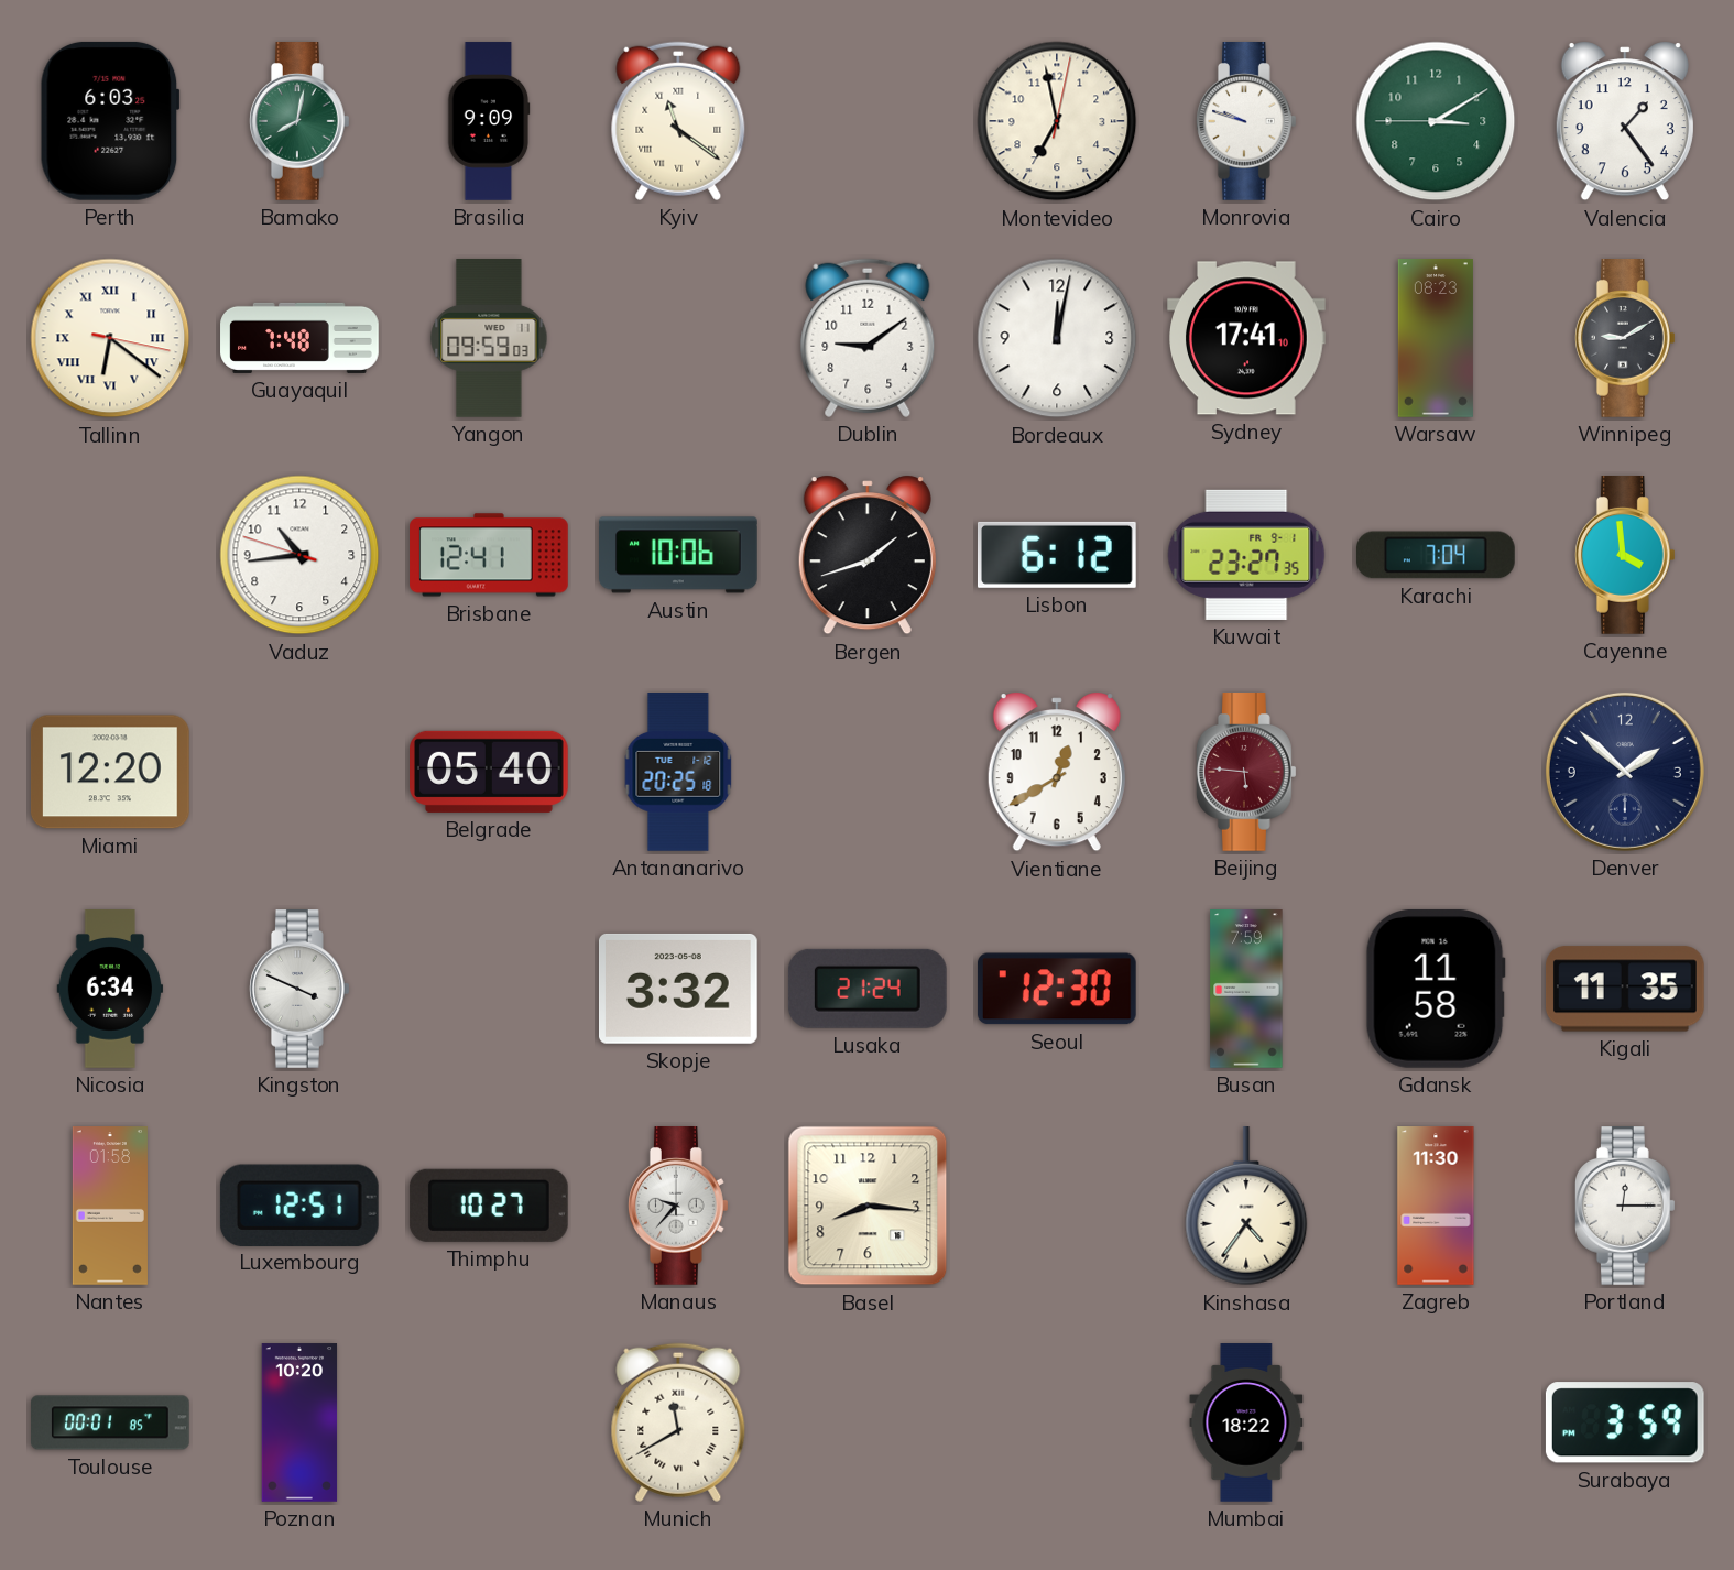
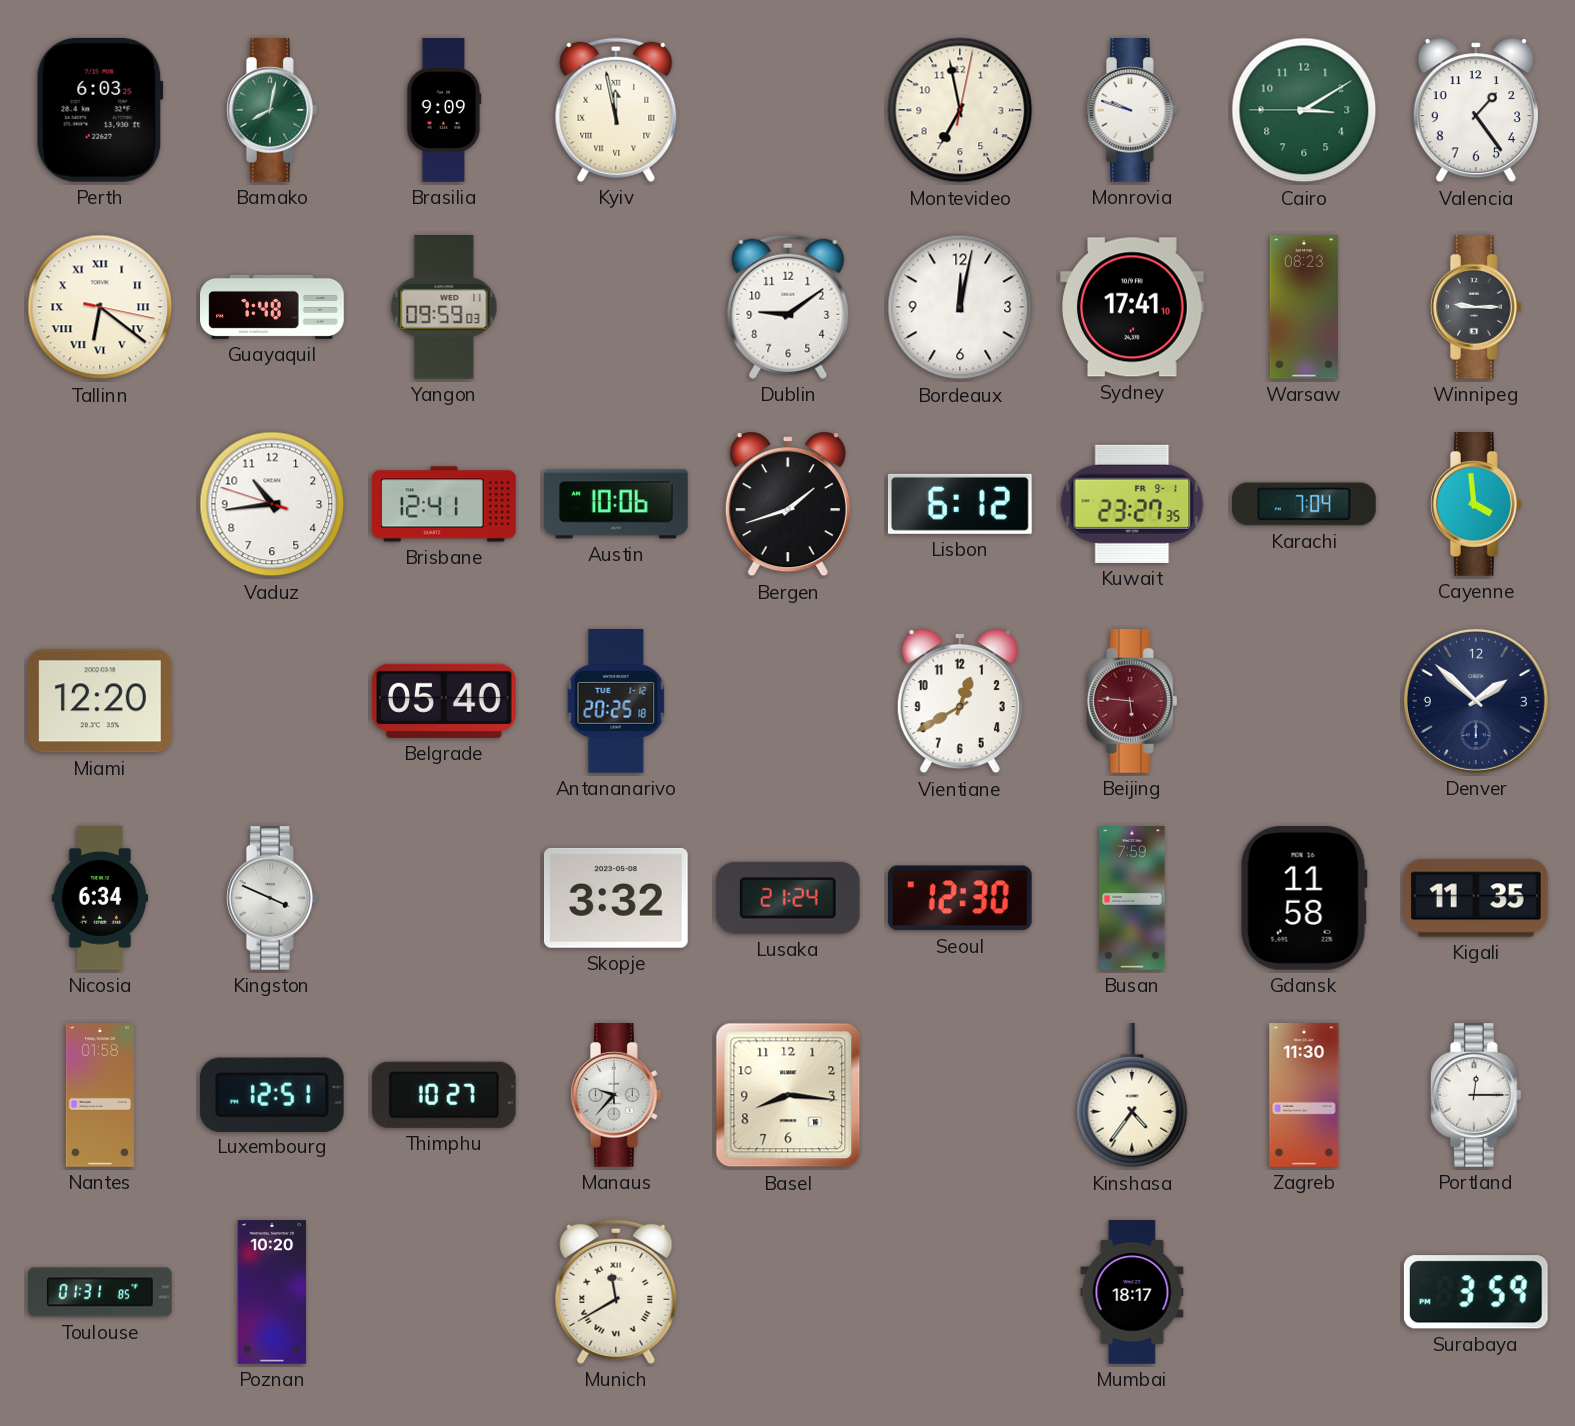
Kyiv: 11:21 -> 11:58 (616, 110)
Winnipeg: 9:10 -> 9:15 (1476, 308)
Toulouse: 00:01 -> 01:31 (101, 1292)
Mumbai: 18:22 -> 18:17 (1132, 1292)
